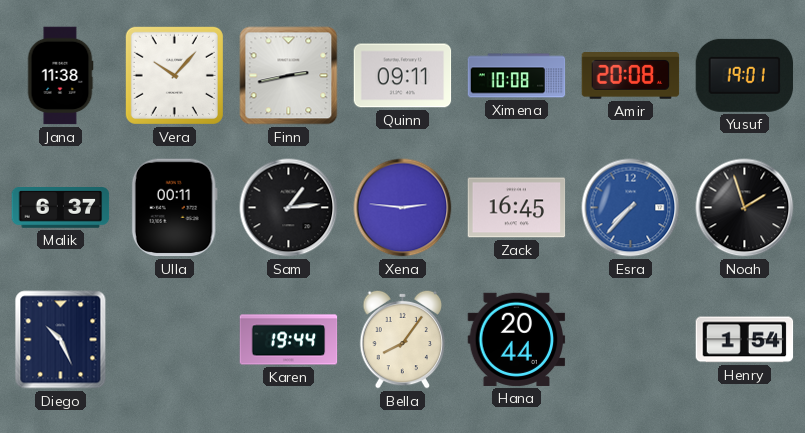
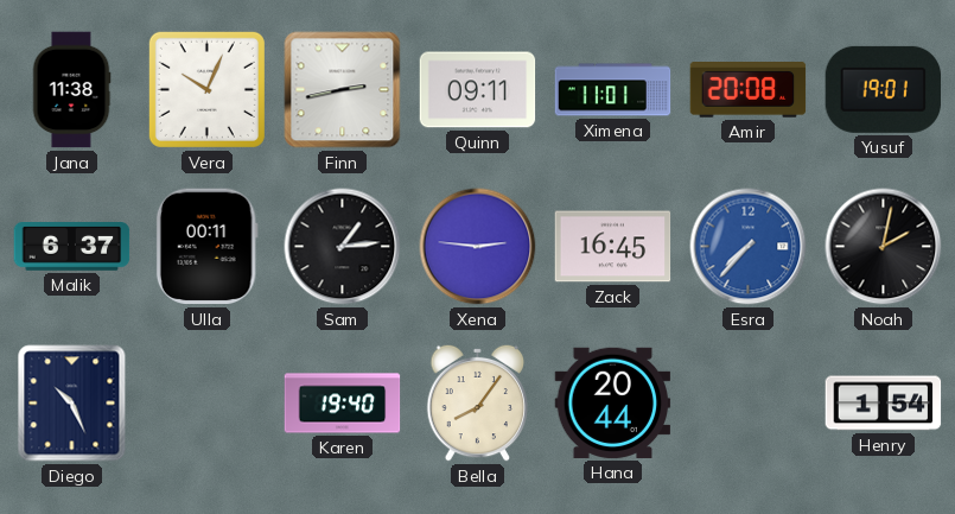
Vera: 10:07 -> 10:04 (206, 89)
Ximena: 10:08 -> 11:01 (613, 90)
Noah: 1:57 -> 2:02 (884, 247)
Karen: 19:44 -> 19:40 (343, 404)
